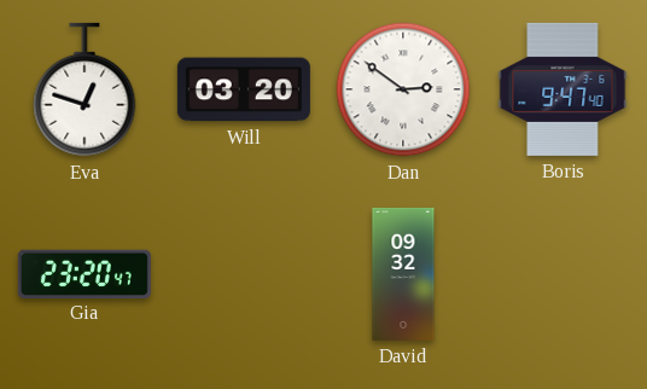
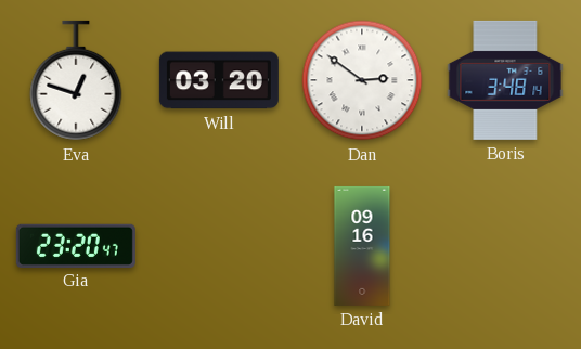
Boris: 9:47 -> 3:48 (505, 80)
David: 09:32 -> 09:16 (362, 246)
